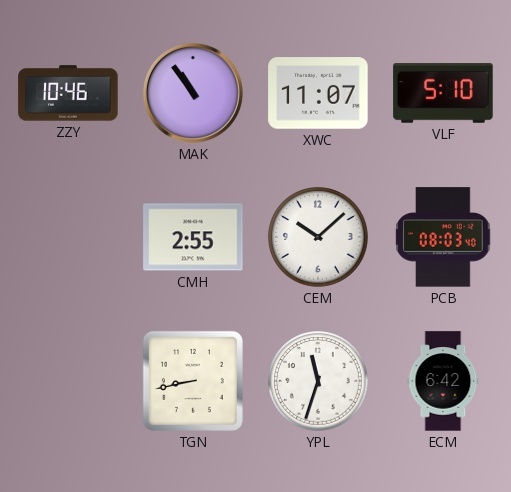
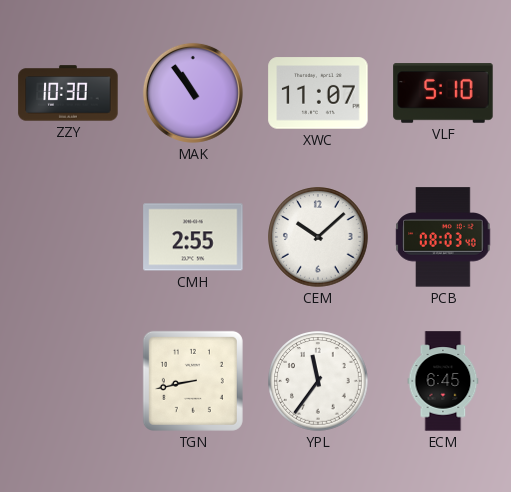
ZZY: 10:46 -> 10:30 (68, 93)
YPL: 11:33 -> 11:36 (318, 381)
ECM: 6:42 -> 6:45 (443, 381)
